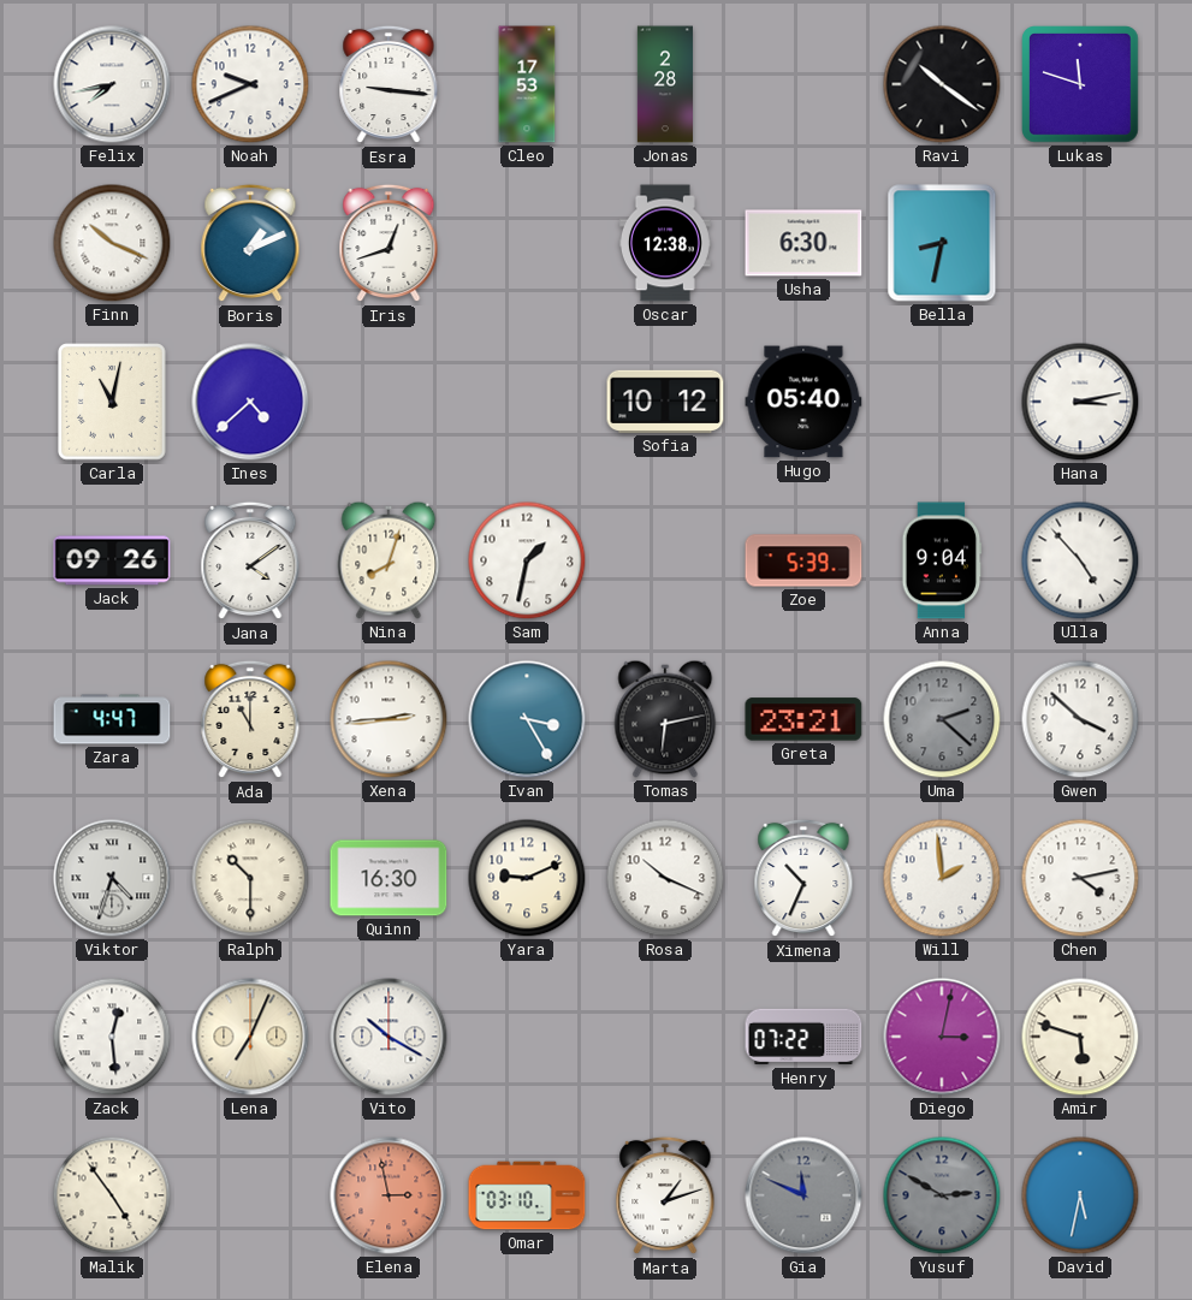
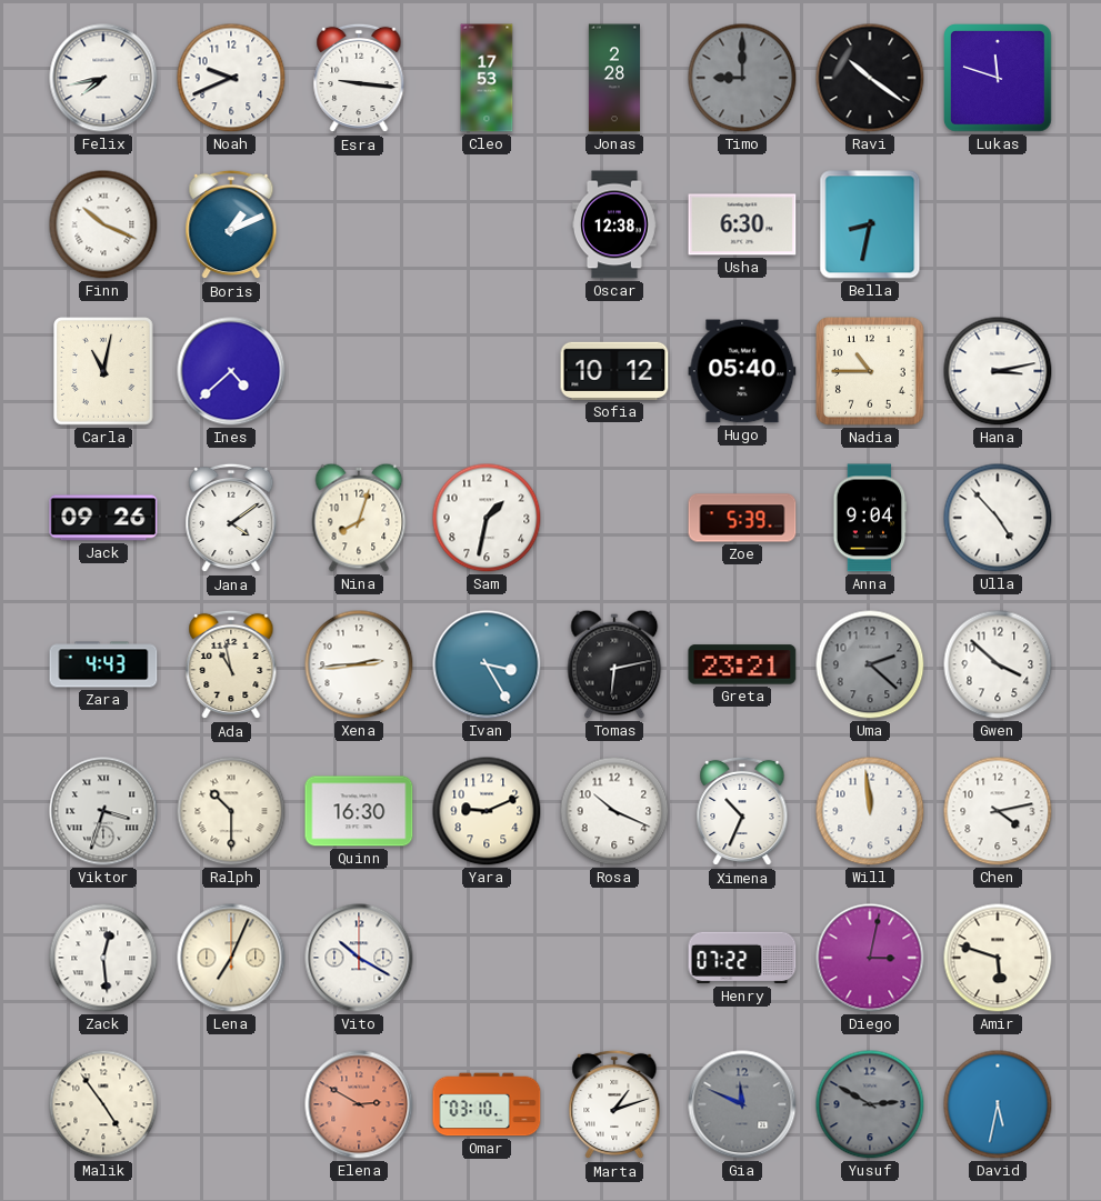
Timo: none -> 9:00 (742, 78)
Iris: 12:42 -> none (389, 243)
Nadia: none -> 10:45 (871, 372)
Zara: 4:47 -> 4:43 (103, 664)
Ada: 11:00 -> 10:58 (231, 664)
Viktor: 4:33 -> 3:33 (103, 811)
Will: 1:59 -> 11:59 (870, 811)
Elena: 2:58 -> 2:50 (359, 1104)
